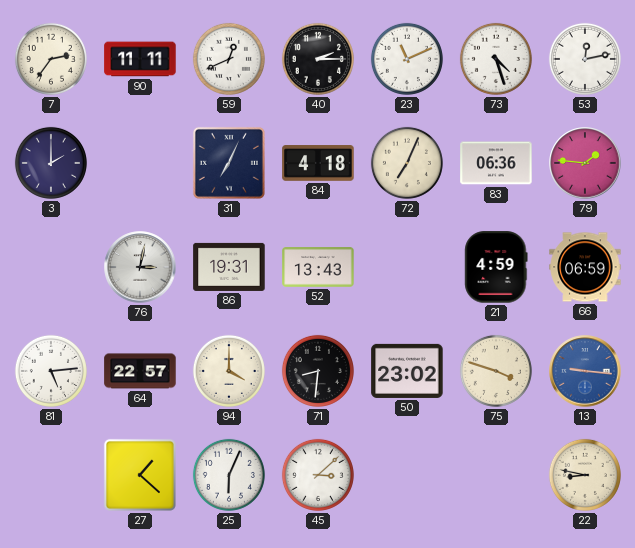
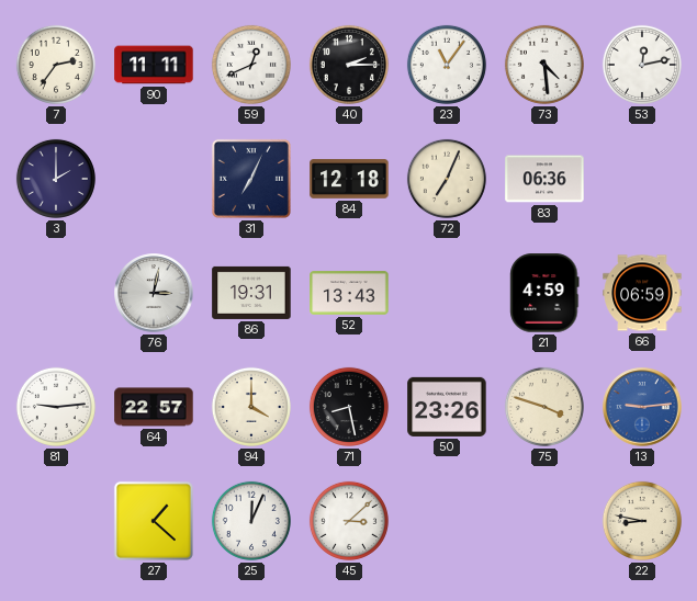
23: 11:11 -> 11:06 (447, 65)
73: 4:27 -> 4:29 (544, 65)
84: 4:18 -> 12:18 (349, 179)
79: 1:46 -> none (585, 163)
81: 5:14 -> 9:14 (56, 407)
71: 8:31 -> 8:28 (349, 407)
50: 23:02 -> 23:26 (447, 407)
13: 9:16 -> 9:14 (642, 407)
25: 6:04 -> 12:04 (251, 521)
